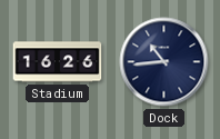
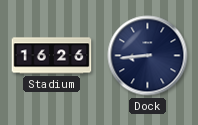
Dock: 10:44 -> 8:44 (148, 56)
